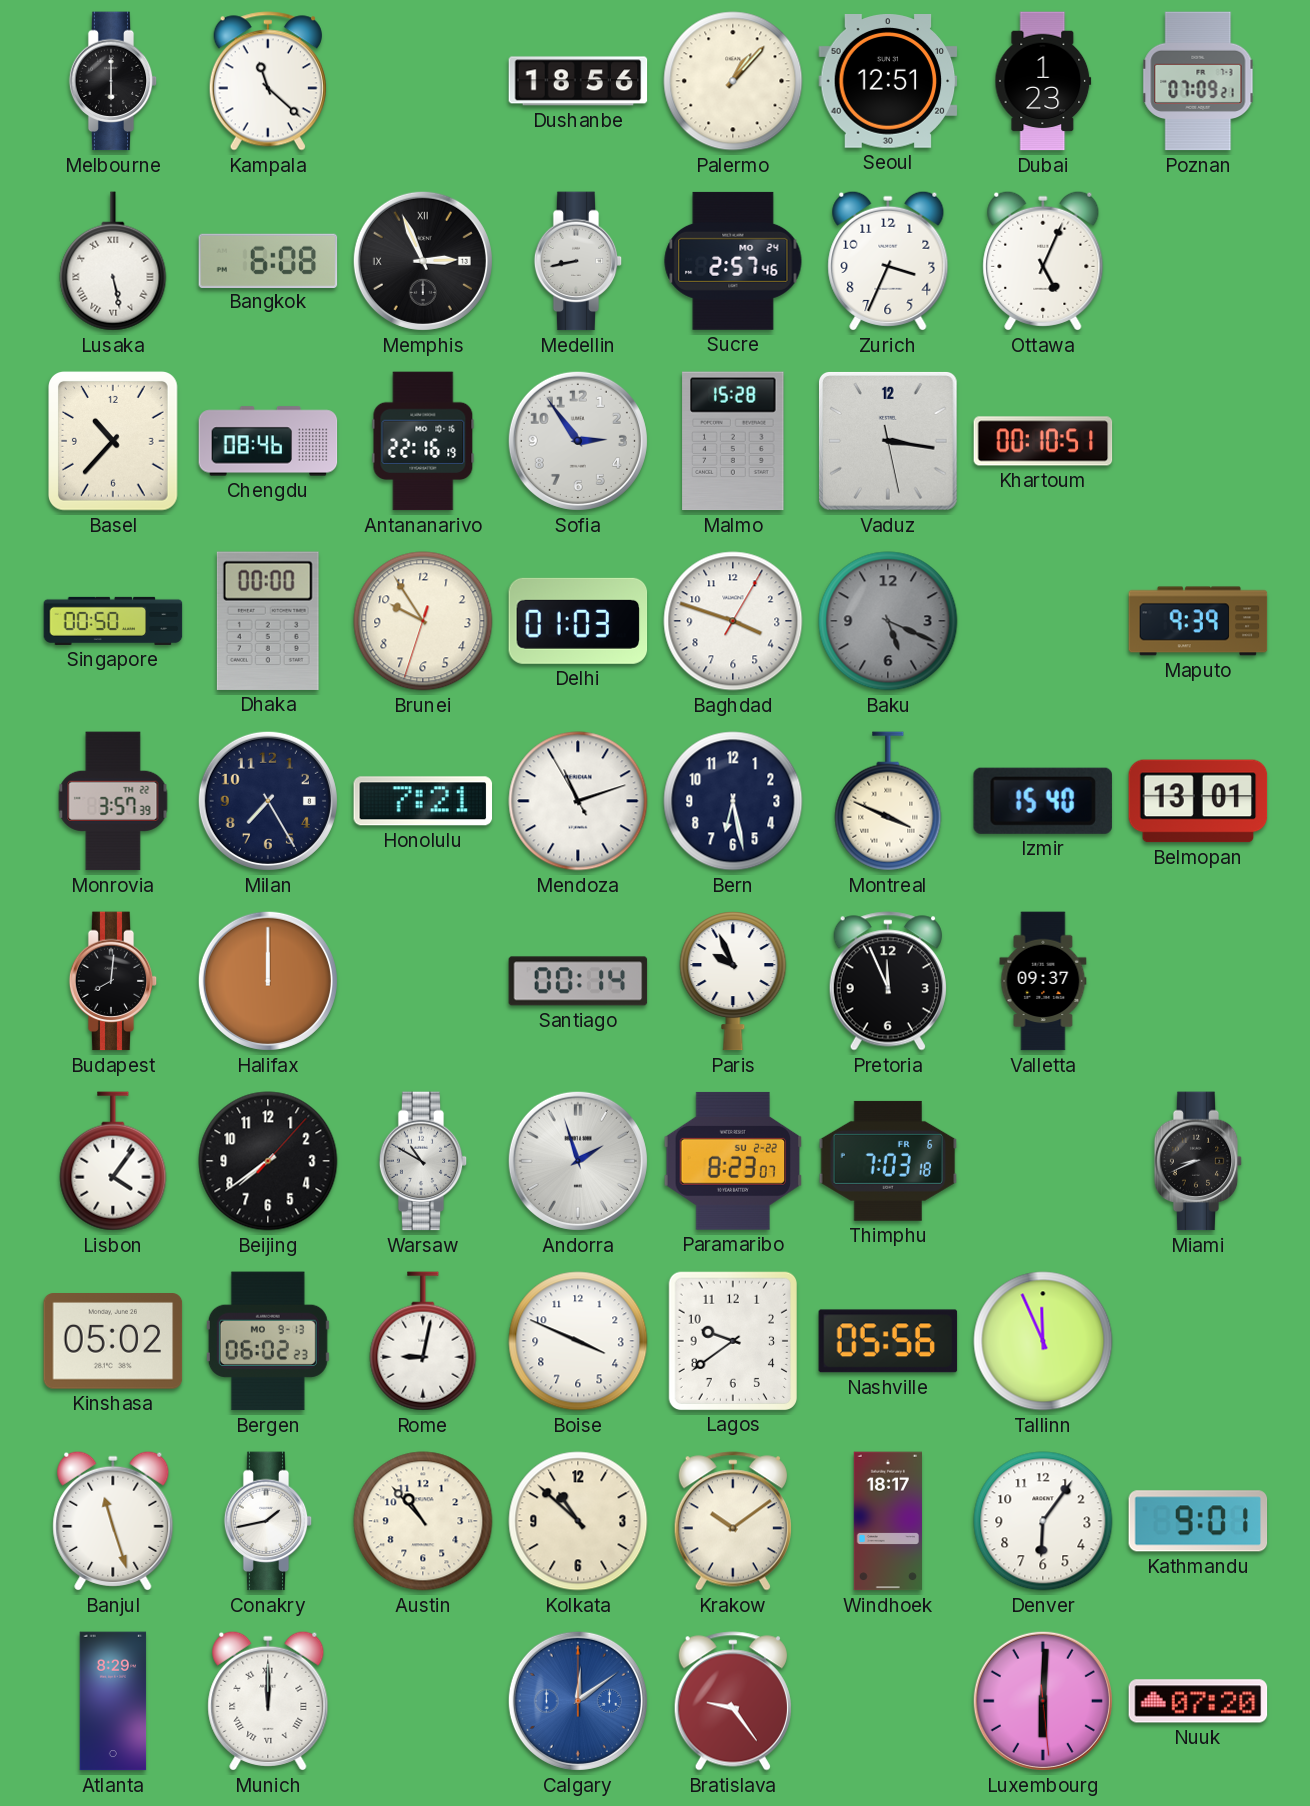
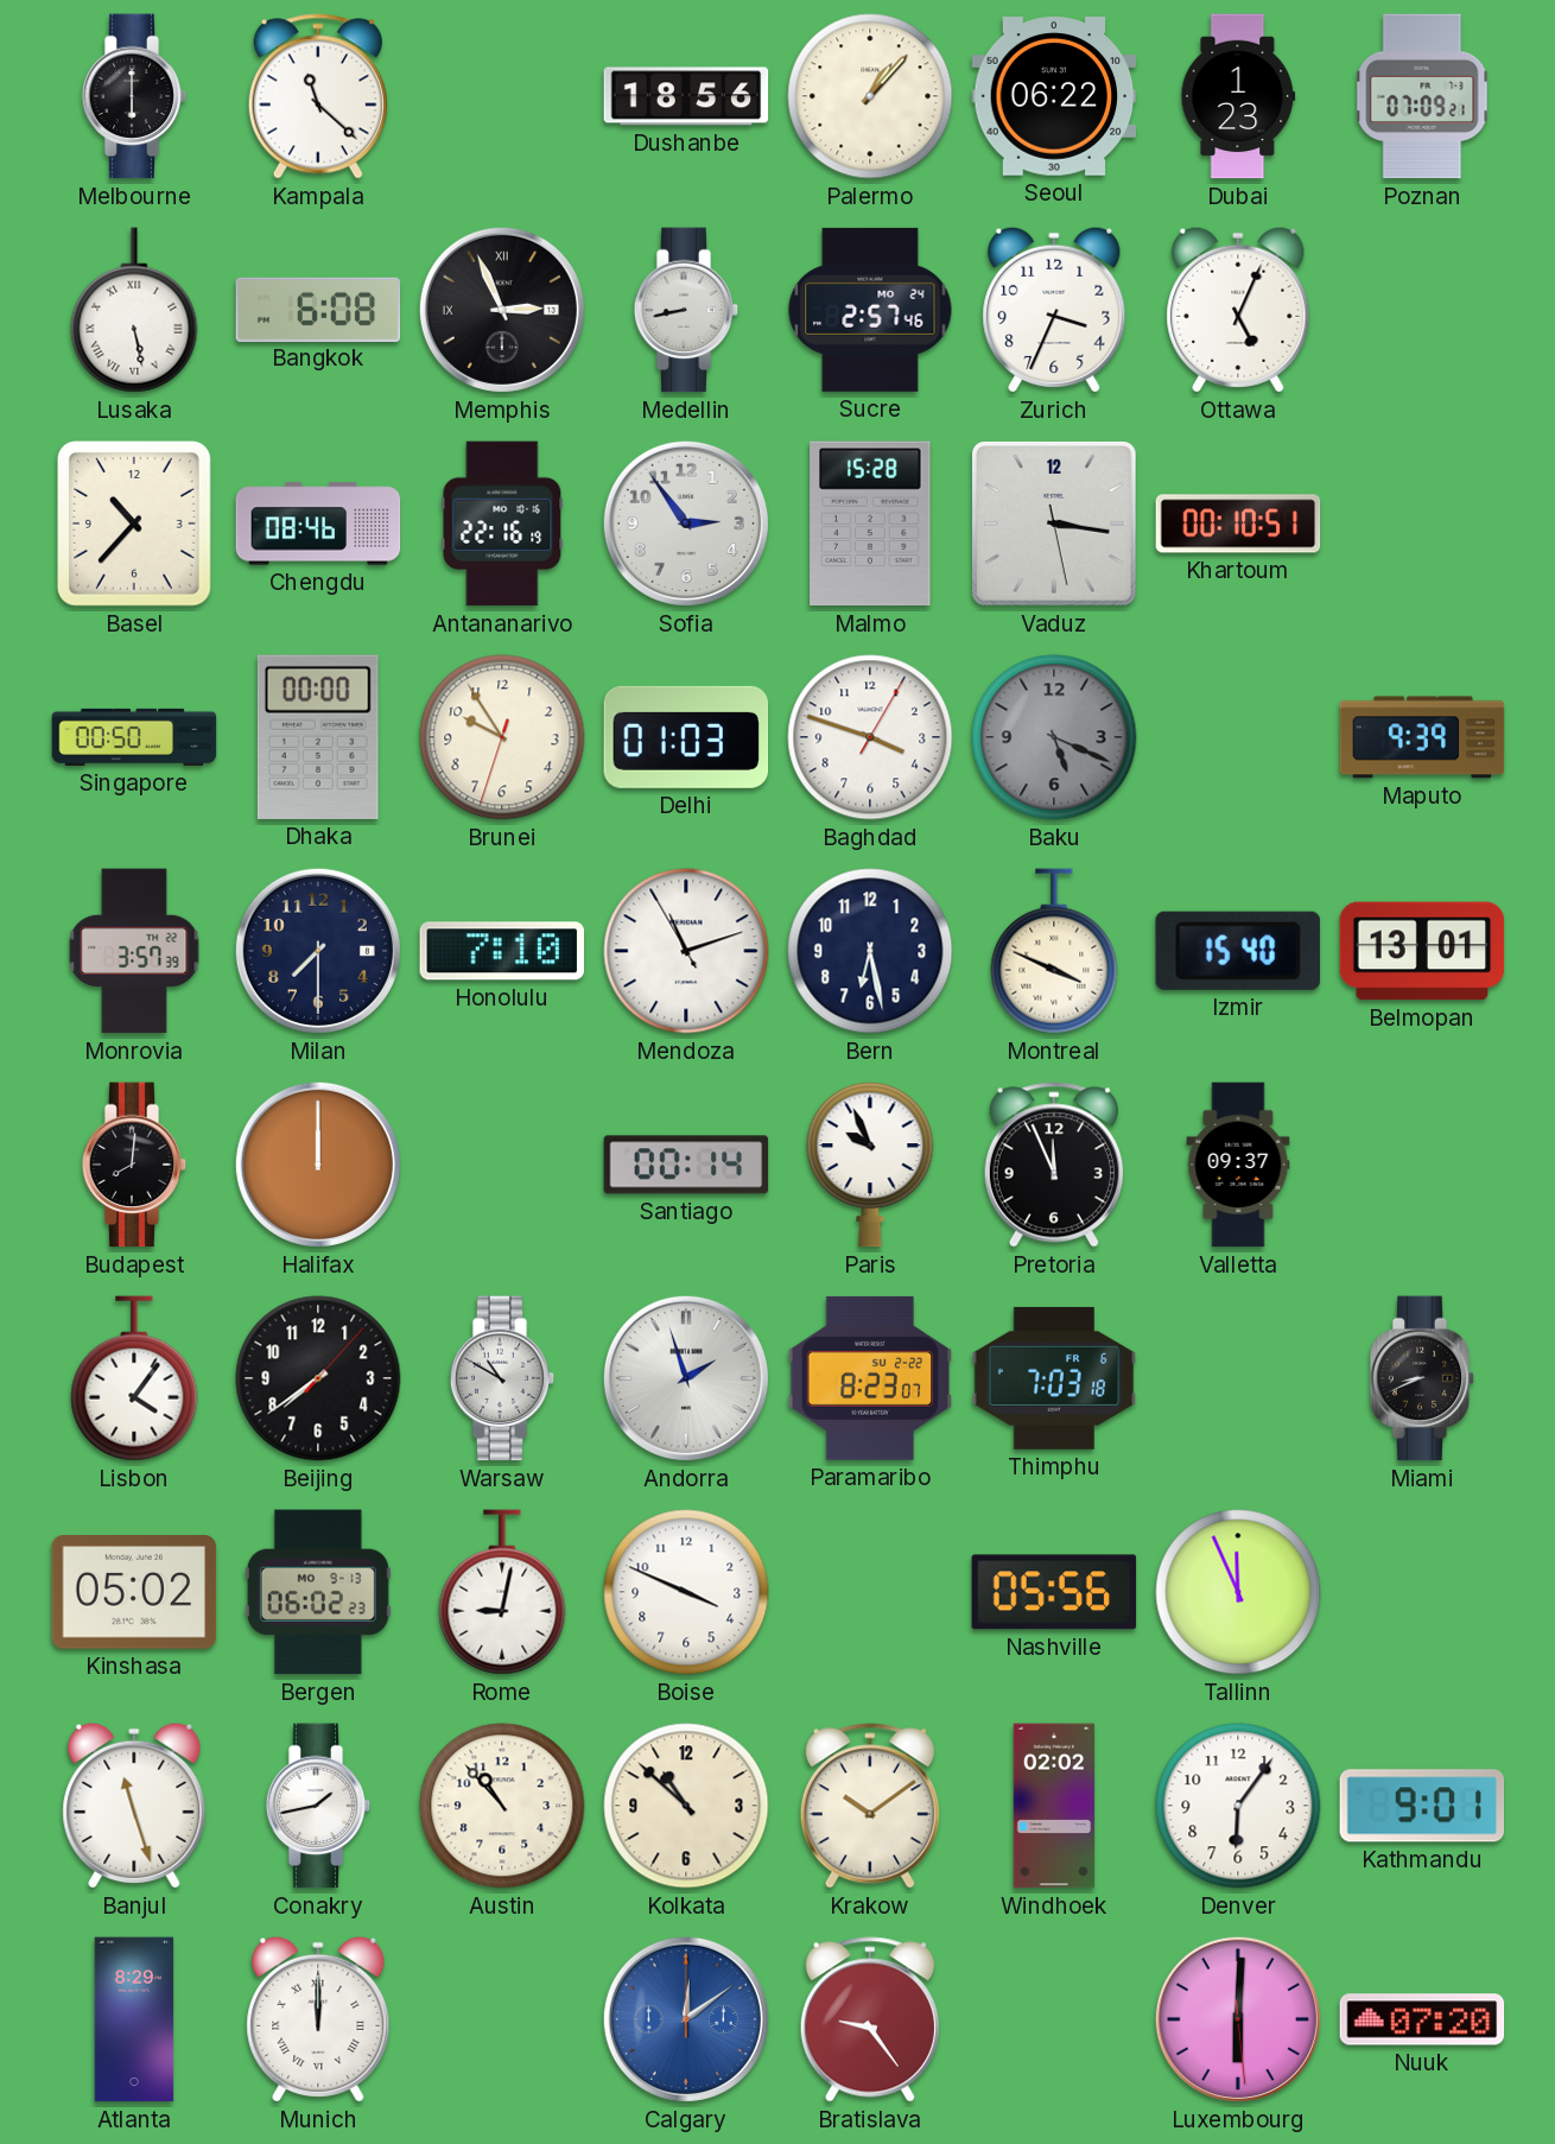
Seoul: 12:51 -> 06:22 (1054, 97)
Milan: 7:25 -> 7:30 (318, 951)
Honolulu: 7:21 -> 7:10 (502, 951)
Lagos: 9:39 -> none (733, 1340)
Windhoek: 18:17 -> 02:02 (1053, 1806)
